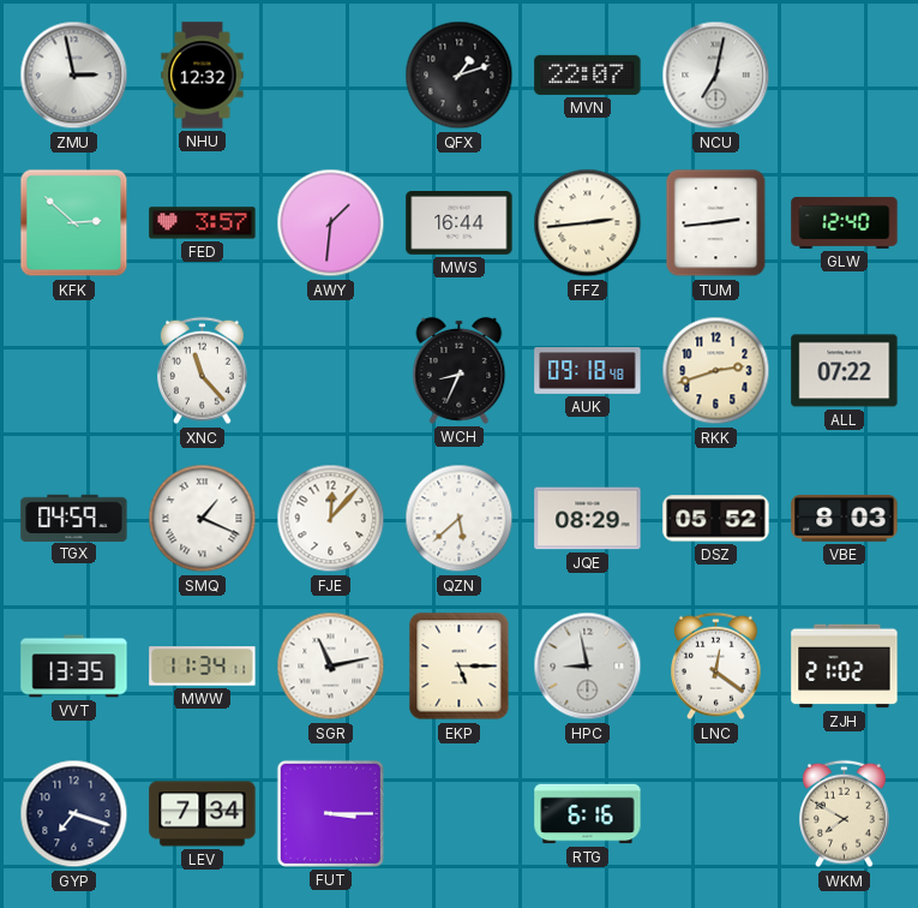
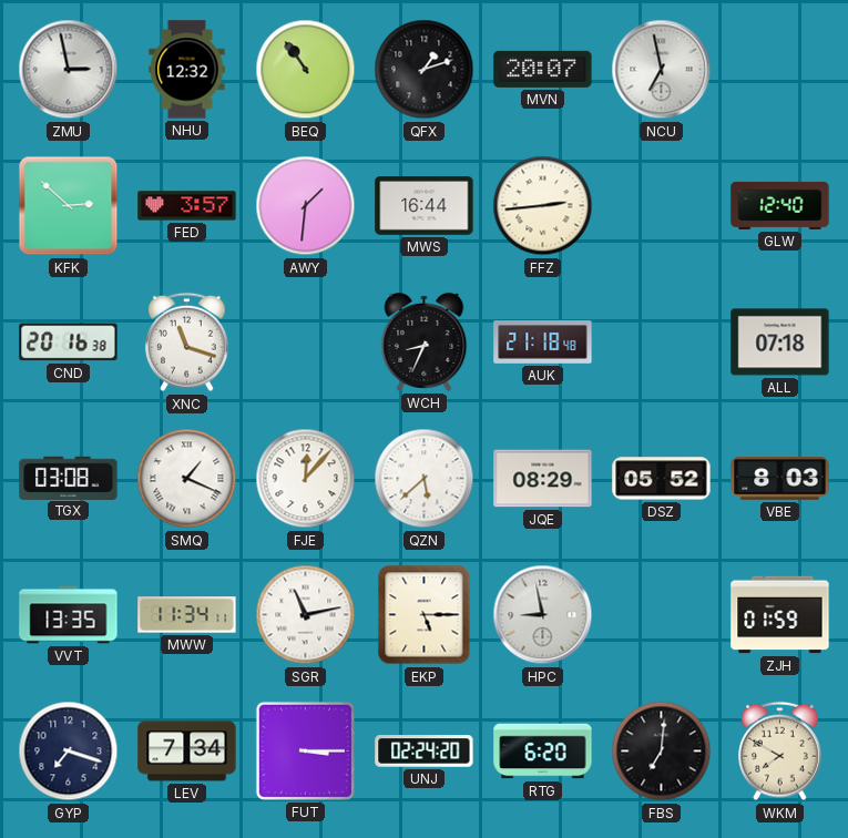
BEQ: none -> 10:54 (306, 70)
MVN: 22:07 -> 20:07 (543, 69)
NCU: 7:02 -> 6:58 (662, 70)
TUM: 2:44 -> none (716, 223)
CND: none -> 20:16 (69, 343)
XNC: 11:23 -> 11:18 (187, 343)
AUK: 09:18 -> 21:18 (543, 343)
RKK: 2:42 -> none (716, 371)
ALL: 07:22 -> 07:18 (780, 343)
TGX: 04:59 -> 03:08 (69, 478)
LNC: 12:21 -> none (716, 667)
ZJH: 21:02 -> 01:59 (780, 615)
UNJ: none -> 02:24 (425, 752)
RTG: 6:16 -> 6:20 (543, 752)
FBS: none -> 7:01 (662, 752)
